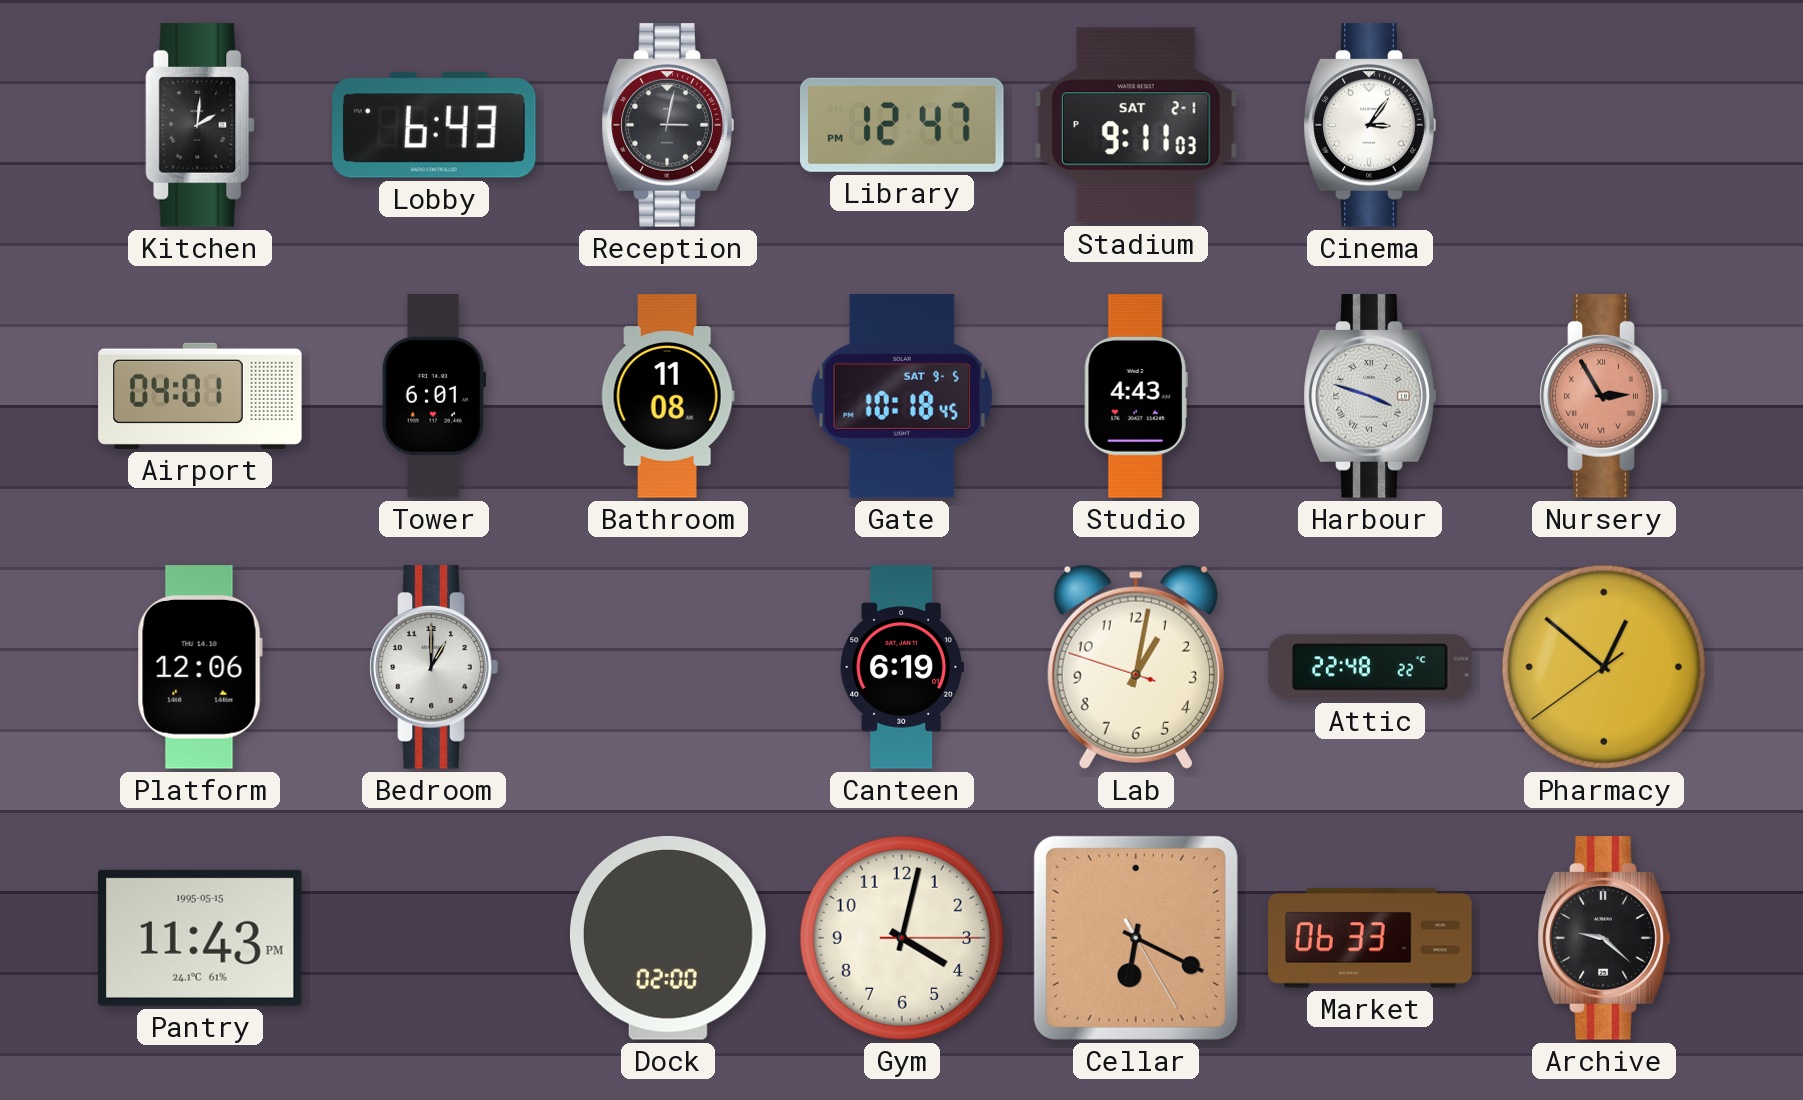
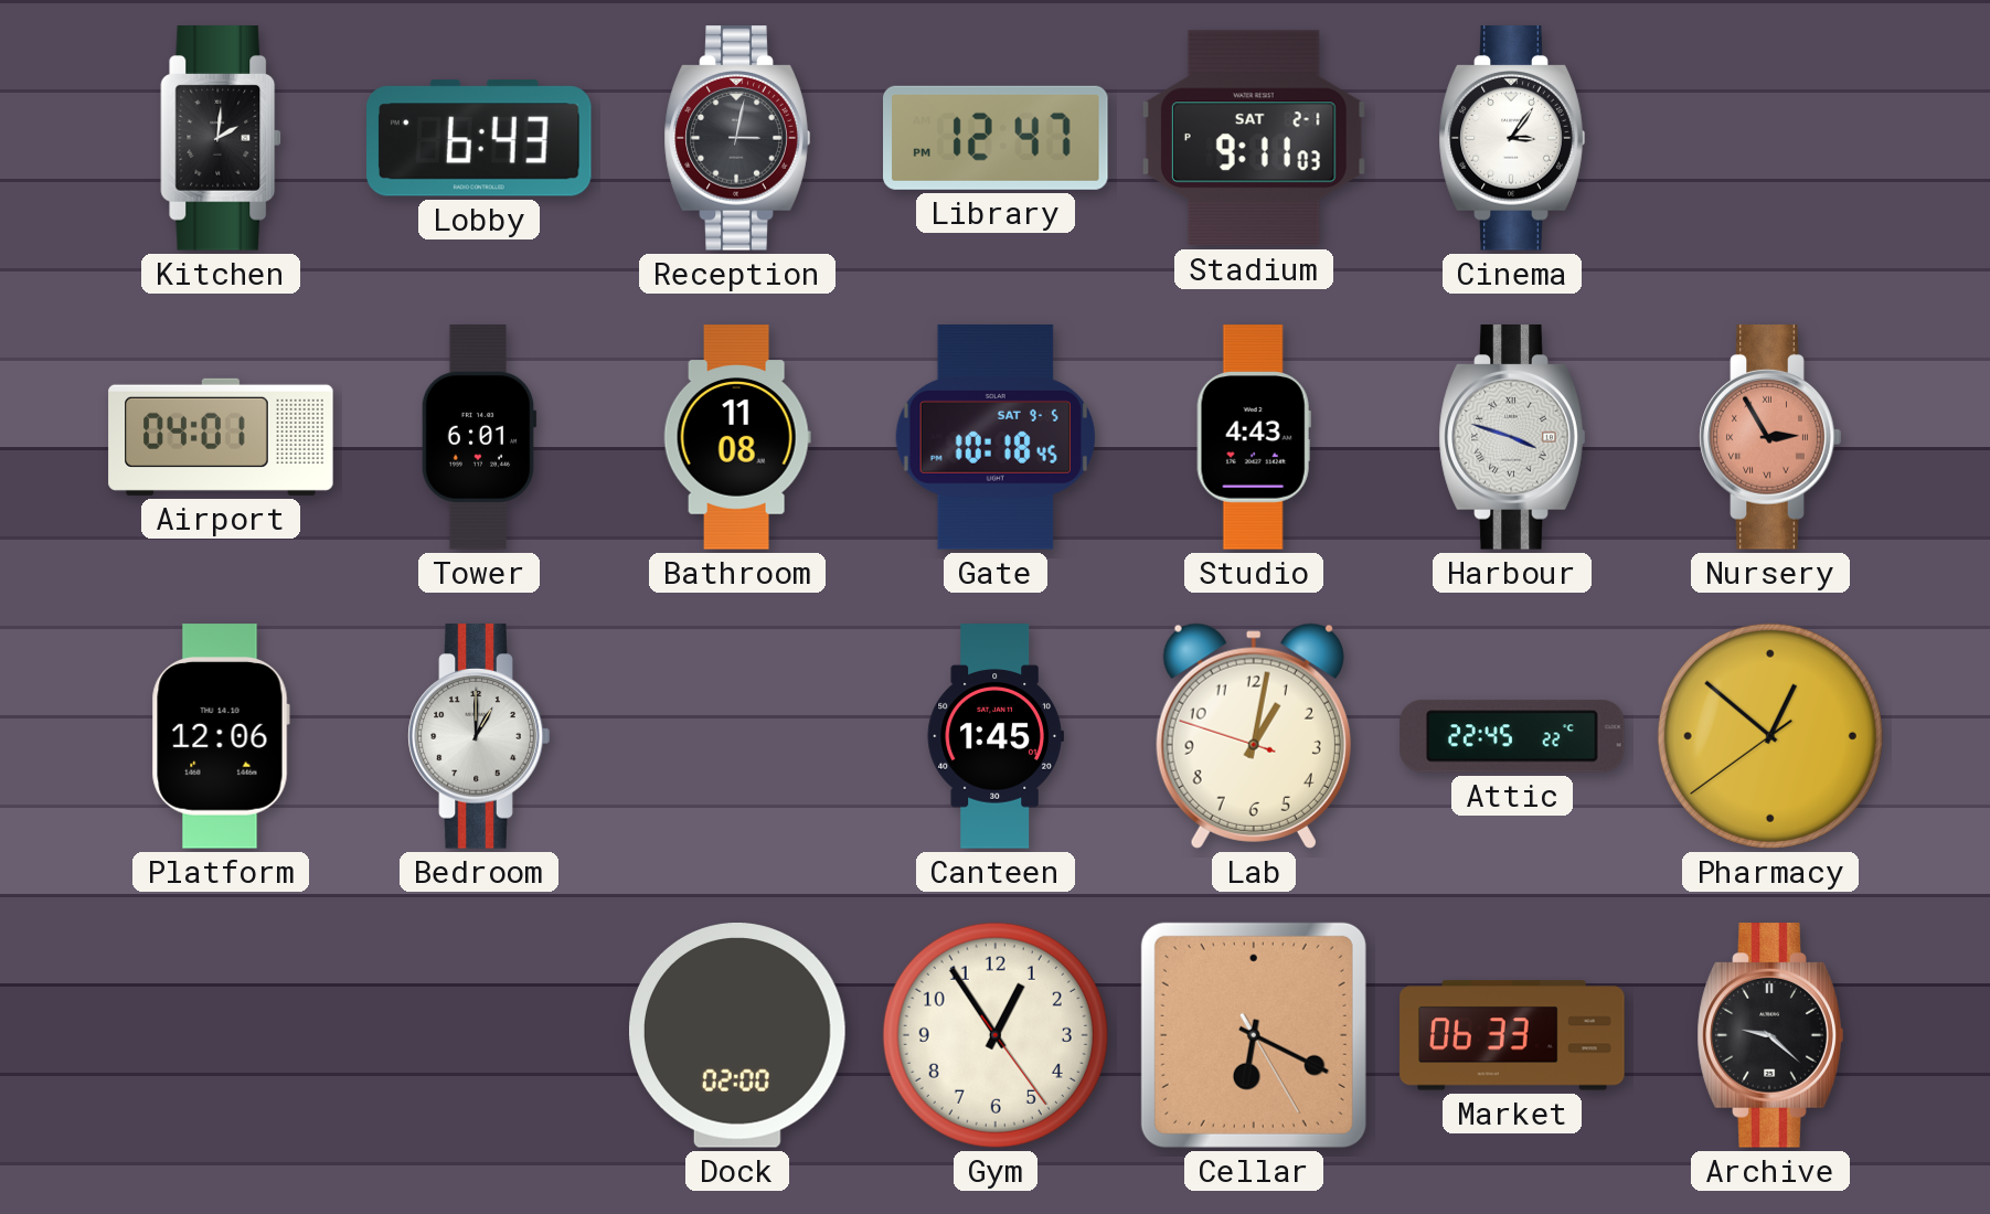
Canteen: 6:19 -> 1:45 (996, 736)
Attic: 22:48 -> 22:45 (1512, 736)
Pantry: 11:43 -> none (200, 938)
Gym: 4:02 -> 12:54 (996, 1035)
